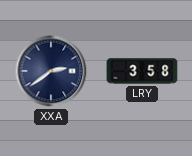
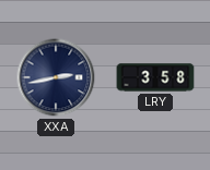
XXA: 2:39 -> 2:43 (56, 77)
